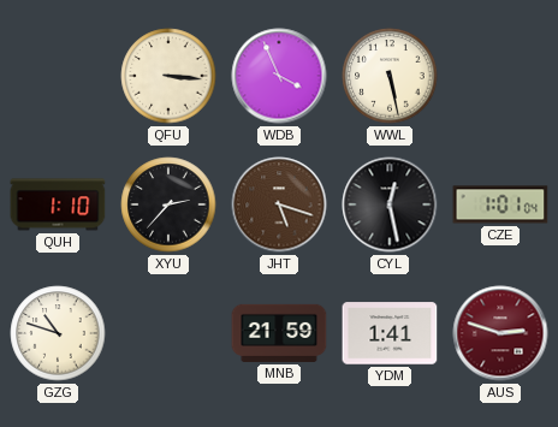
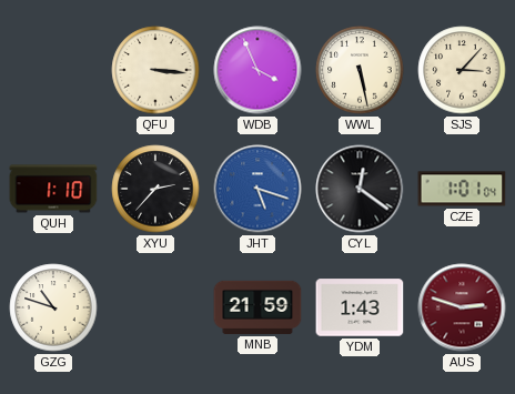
SJS: none -> 3:07 (462, 70)
JHT dial: brown -> blue (257, 189)
CYL: 12:28 -> 12:21 (360, 189)
YDM: 1:41 -> 1:43 (360, 307)
